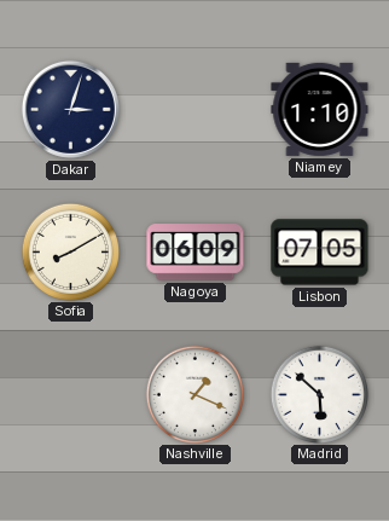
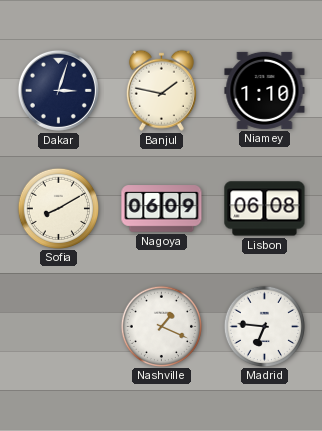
Banjul: none -> 1:47 (161, 90)
Lisbon: 07:05 -> 06:08 (265, 209)
Madrid: 5:52 -> 6:46 (264, 326)
